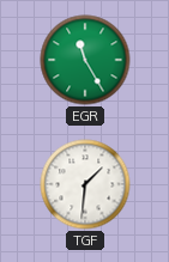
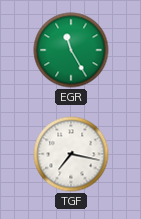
TGF: 1:31 -> 7:17 (71, 154)
